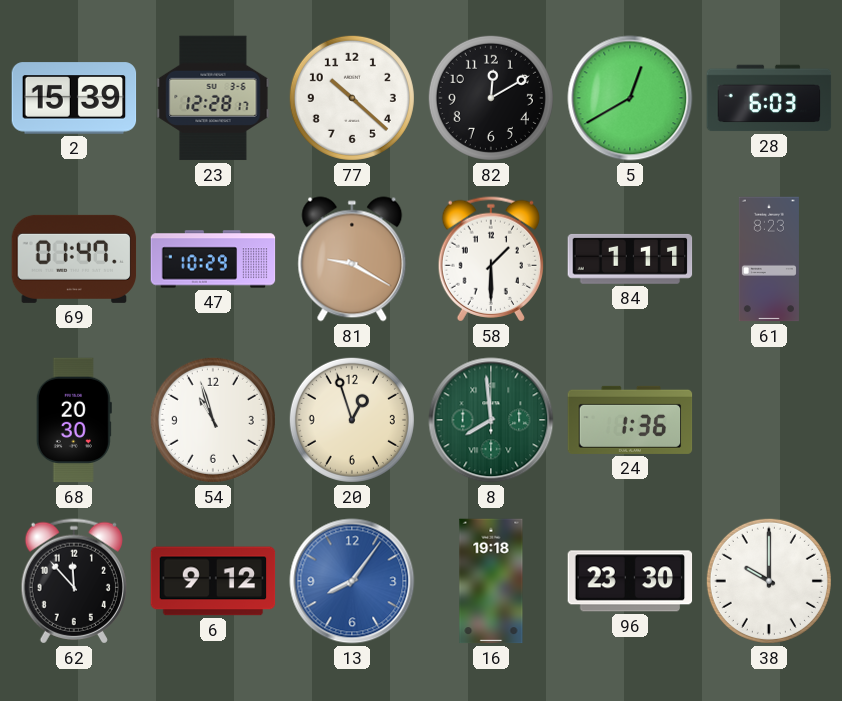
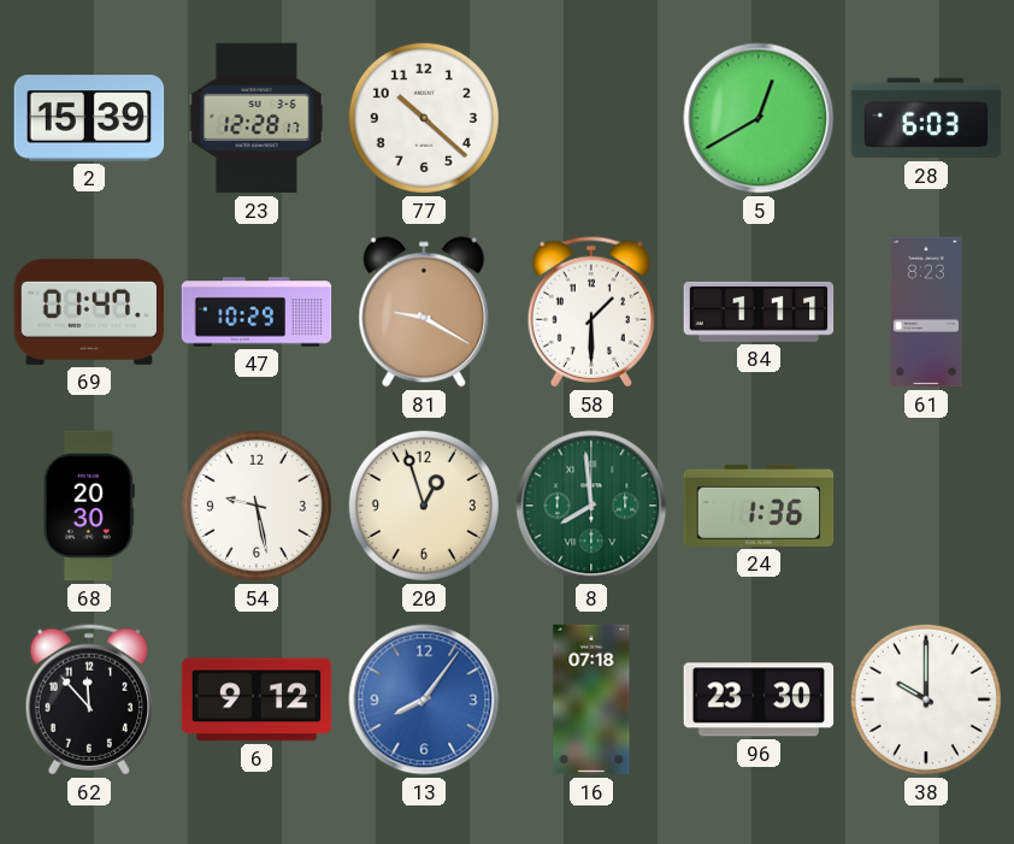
82: 12:10 -> none (491, 98)
54: 10:57 -> 9:28 (257, 506)
16: 19:18 -> 07:18 (591, 700)
